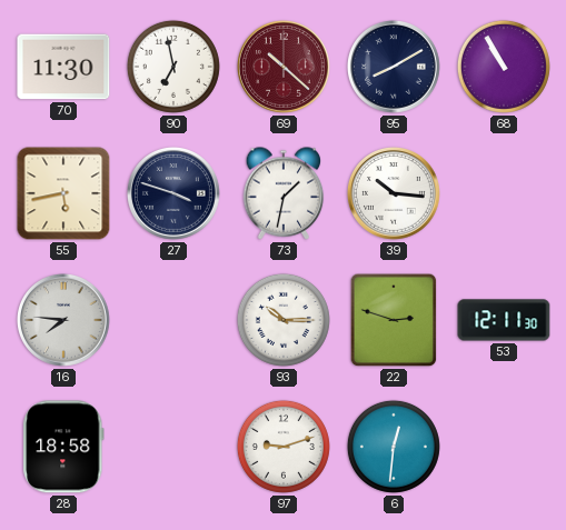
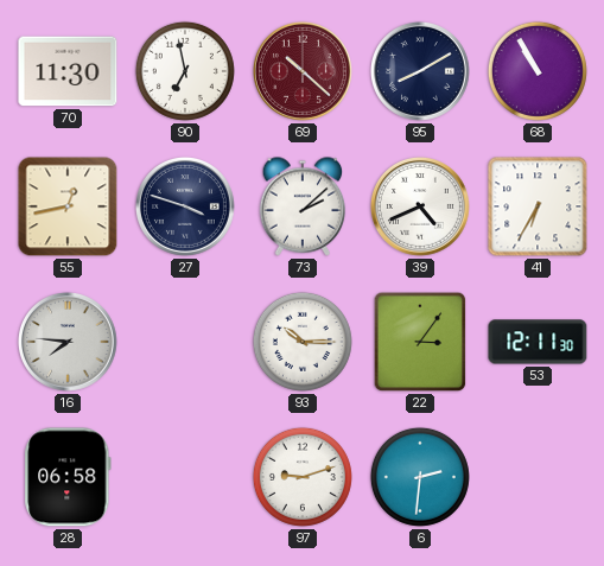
55: 5:43 -> 12:43 (68, 206)
73: 1:32 -> 2:08 (303, 206)
39: 10:16 -> 4:41 (420, 206)
41: none -> 6:35 (538, 206)
22: 2:48 -> 3:06 (420, 342)
28: 18:58 -> 06:58 (68, 477)
6: 12:31 -> 2:31 (420, 477)
